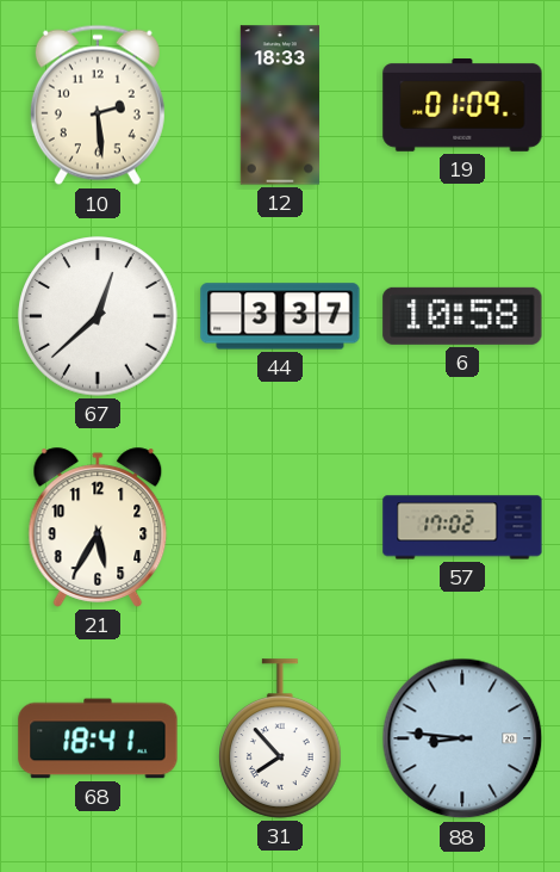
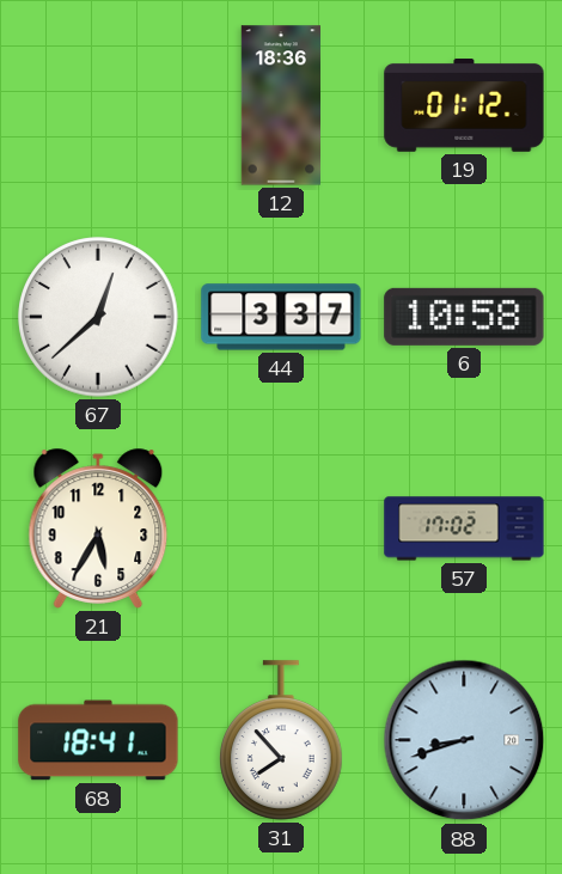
10: 2:29 -> none (98, 105)
12: 18:33 -> 18:36 (280, 105)
19: 01:09 -> 01:12 (464, 106)
88: 8:46 -> 8:42 (464, 740)
